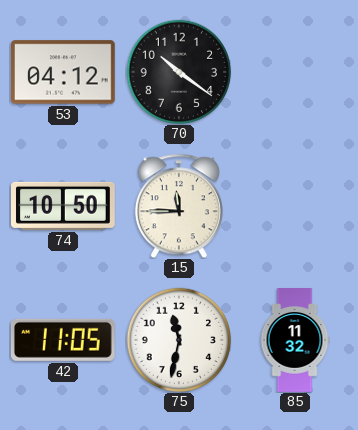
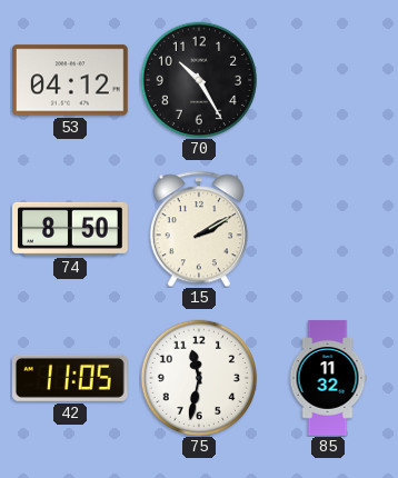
70: 10:21 -> 10:25 (198, 79)
74: 10:50 -> 8:50 (71, 229)
15: 11:45 -> 2:10 (199, 229)
